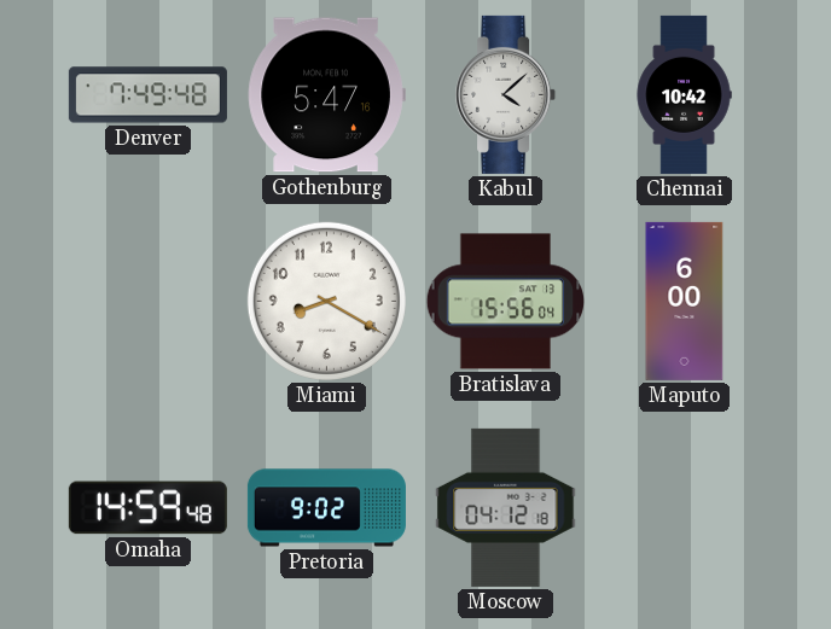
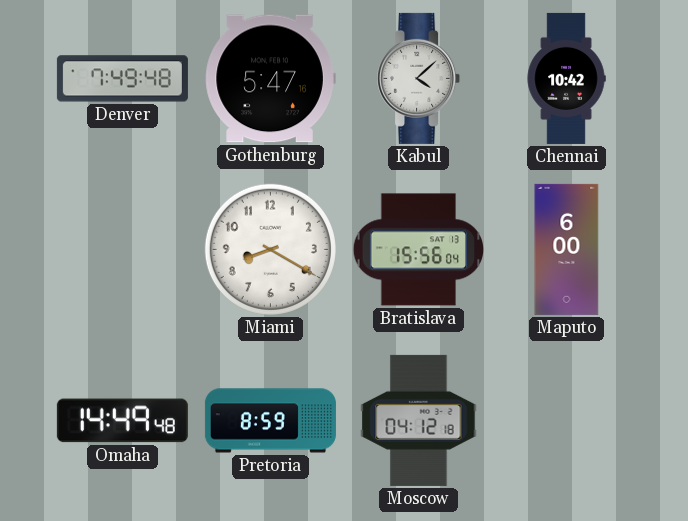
Omaha: 14:59 -> 14:49 (122, 421)
Pretoria: 9:02 -> 8:59 (270, 421)
